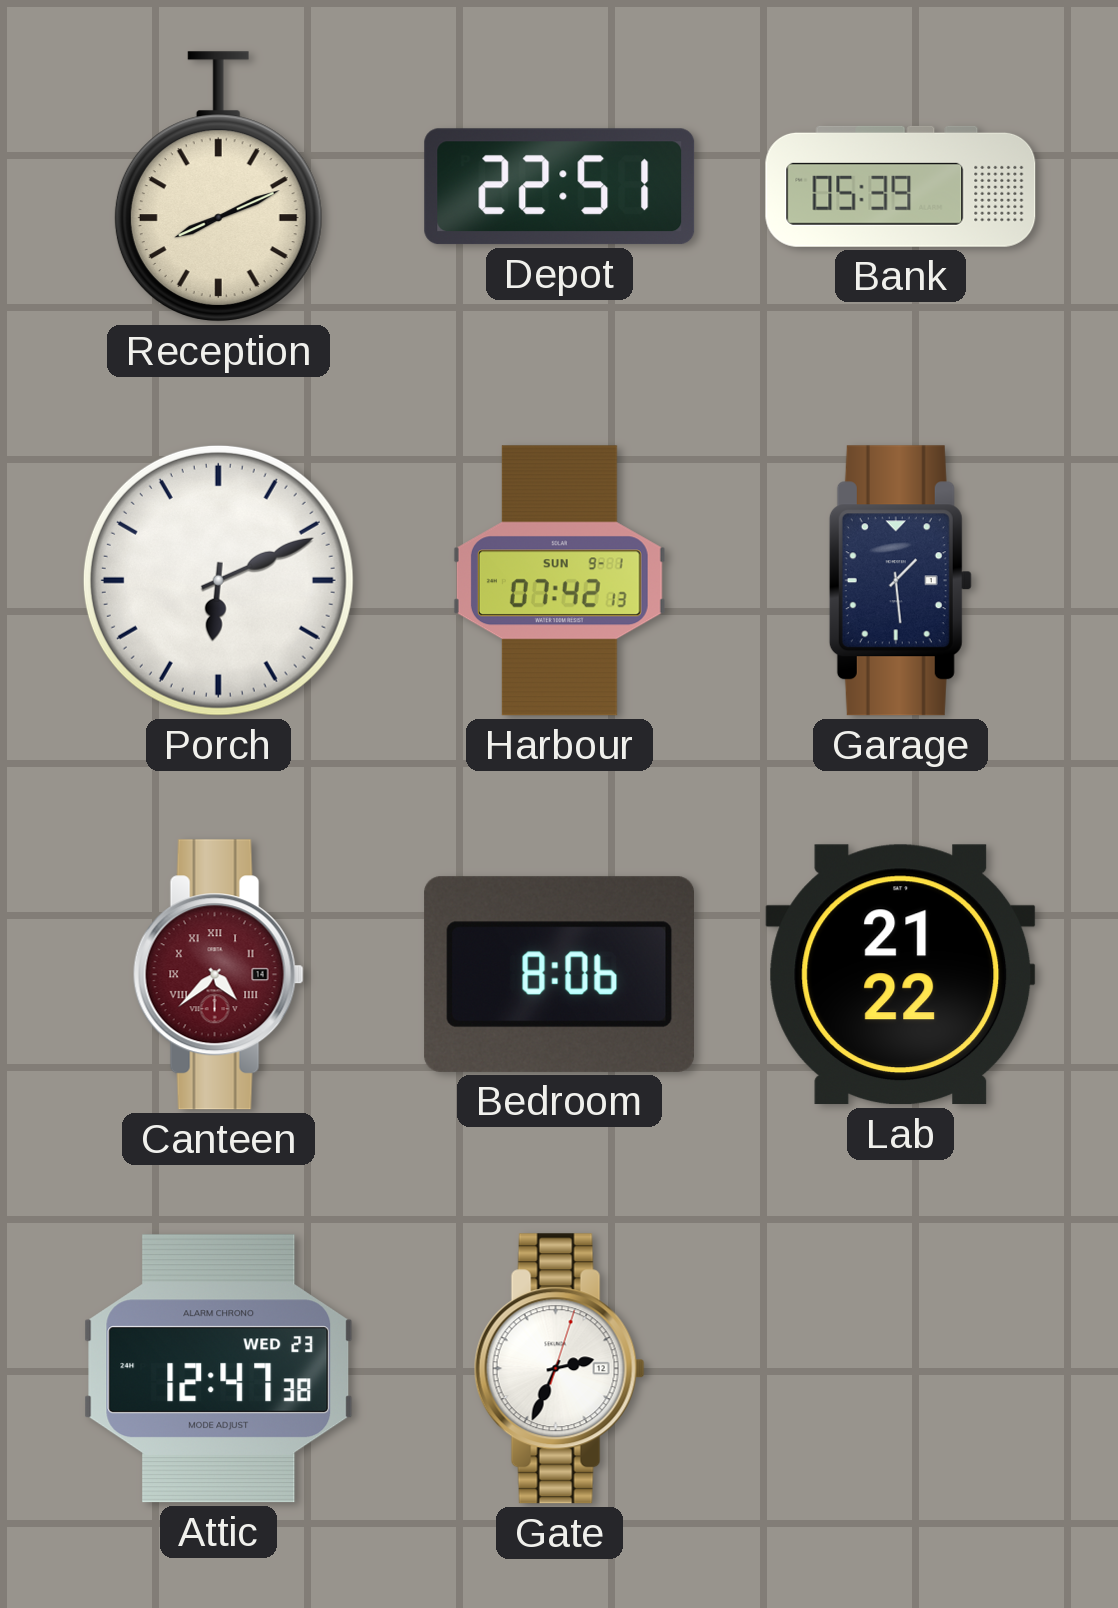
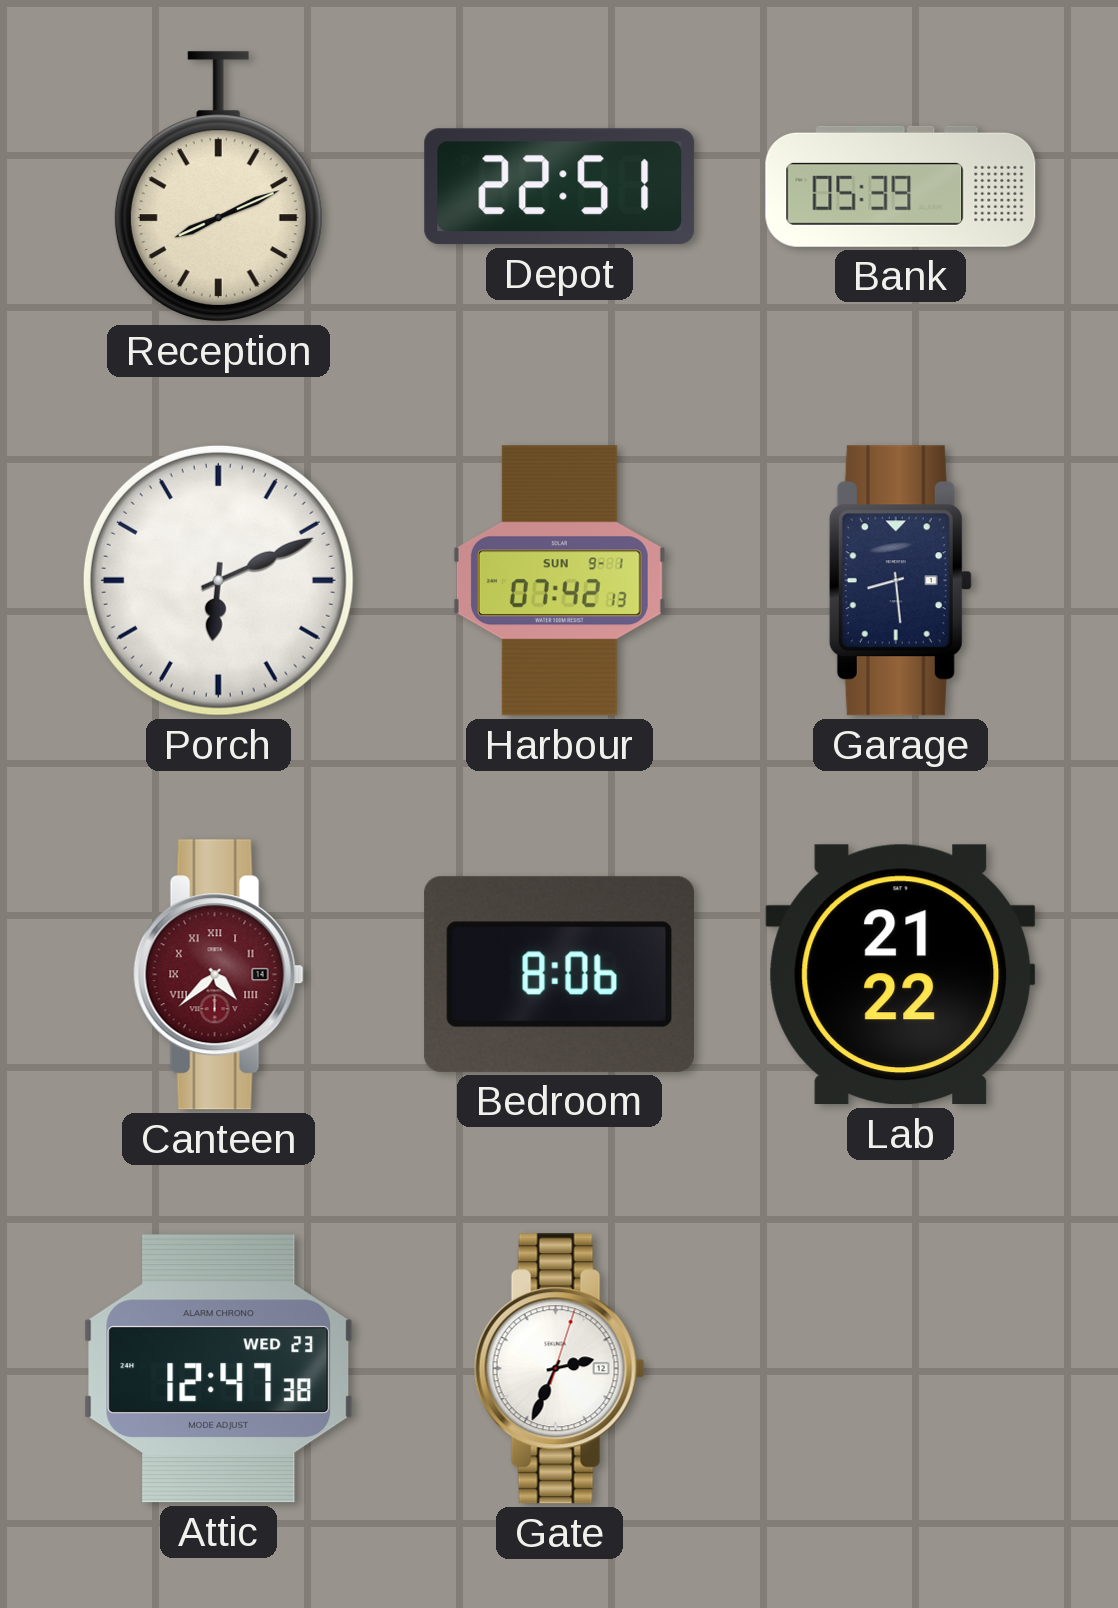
Garage: 1:29 -> 8:29 (900, 581)
